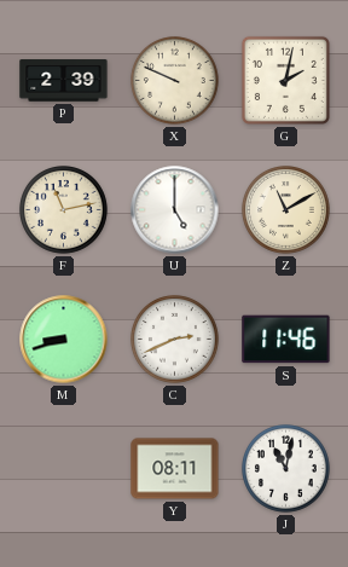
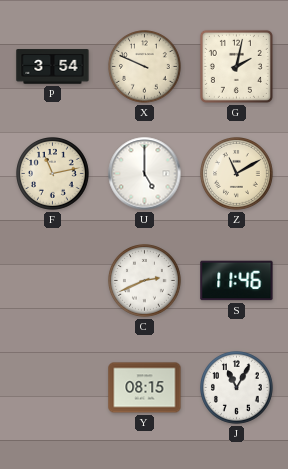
P: 2:39 -> 3:54 (53, 67)
M: 8:42 -> none (64, 340)
Y: 08:11 -> 08:15 (145, 388)
J: 11:02 -> 11:05 (237, 388)
